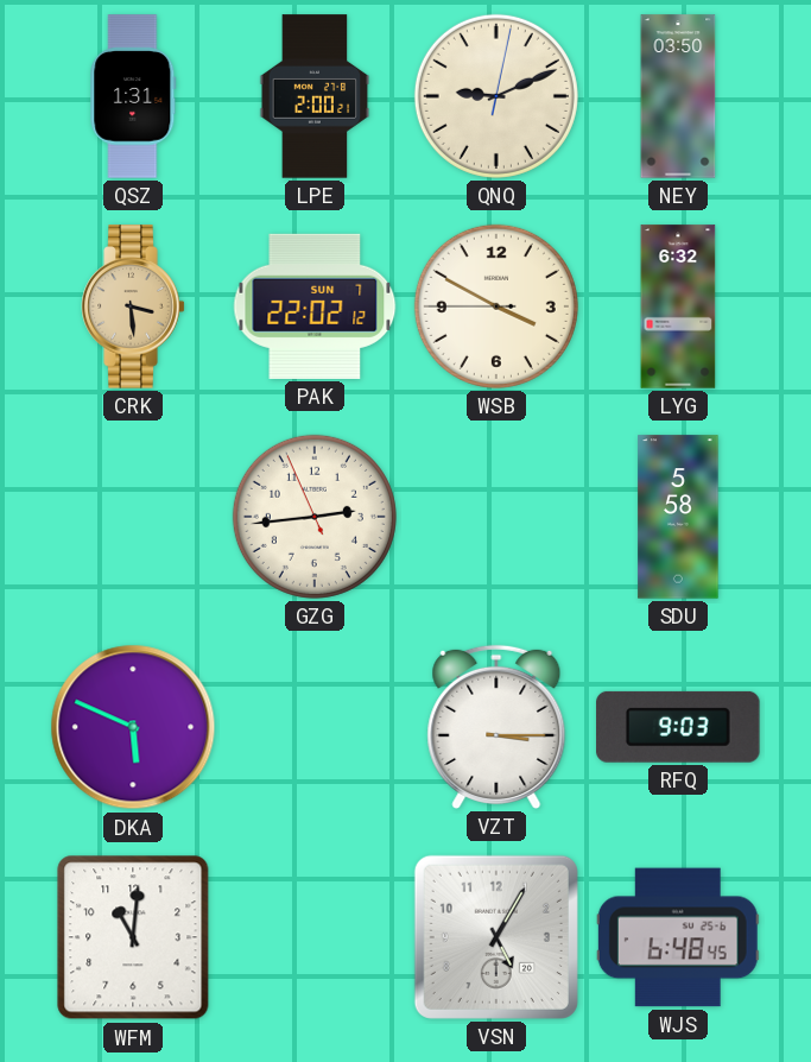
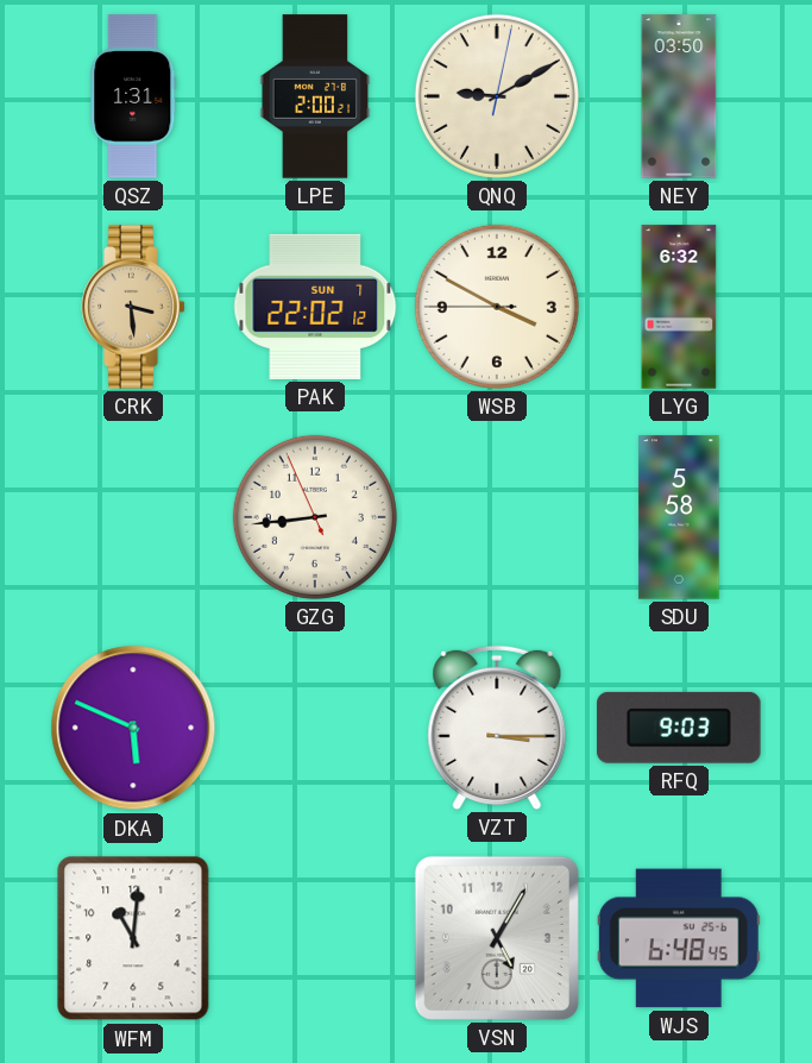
QNQ: 9:11 -> 9:10 (497, 96)
GZG: 2:43 -> 8:43 (315, 517)
